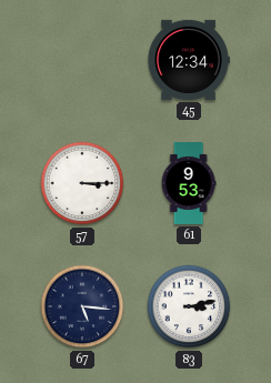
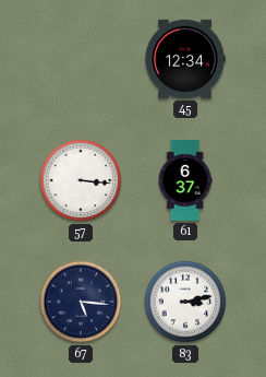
57: 3:15 -> 3:16 (81, 180)
61: 9:53 -> 6:37 (185, 181)
